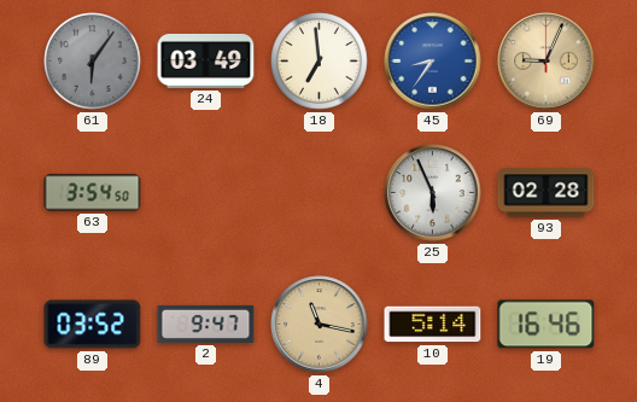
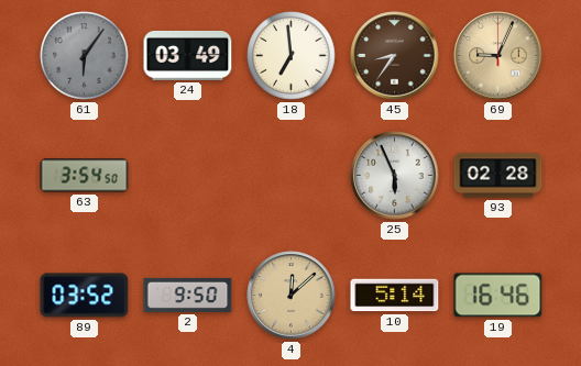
45 dial: blue -> brown (395, 56)
2: 9:47 -> 9:50 (188, 295)
4: 11:17 -> 12:08 (292, 296)
